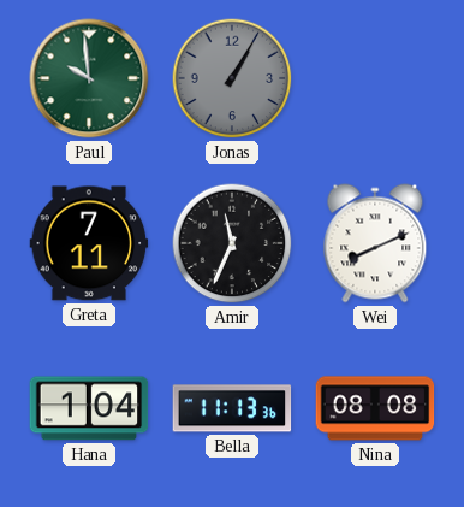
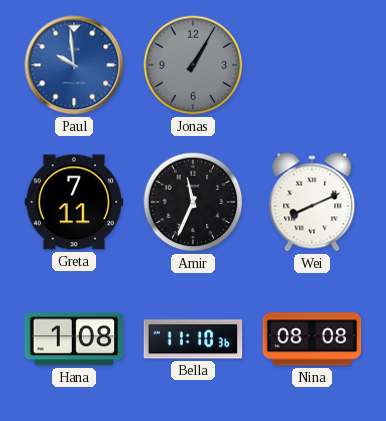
Paul dial: green -> blue (74, 65)
Hana: 1:04 -> 1:08 (74, 339)
Bella: 11:13 -> 11:10 (193, 339)
